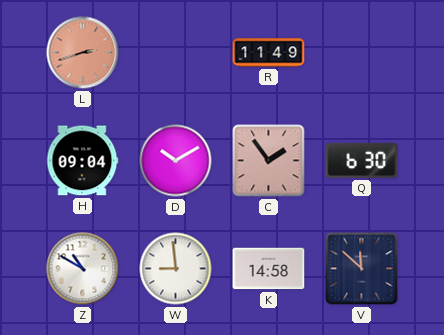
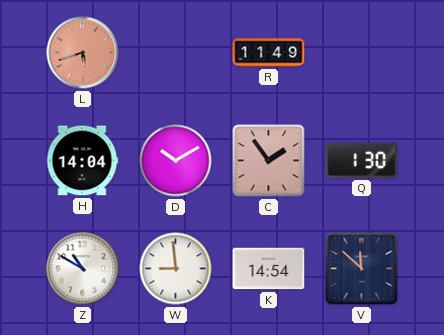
L: 2:42 -> 5:42 (83, 53)
H: 09:04 -> 14:04 (82, 161)
Q: 6:30 -> 1:30 (362, 160)
K: 14:58 -> 14:54 (269, 269)
